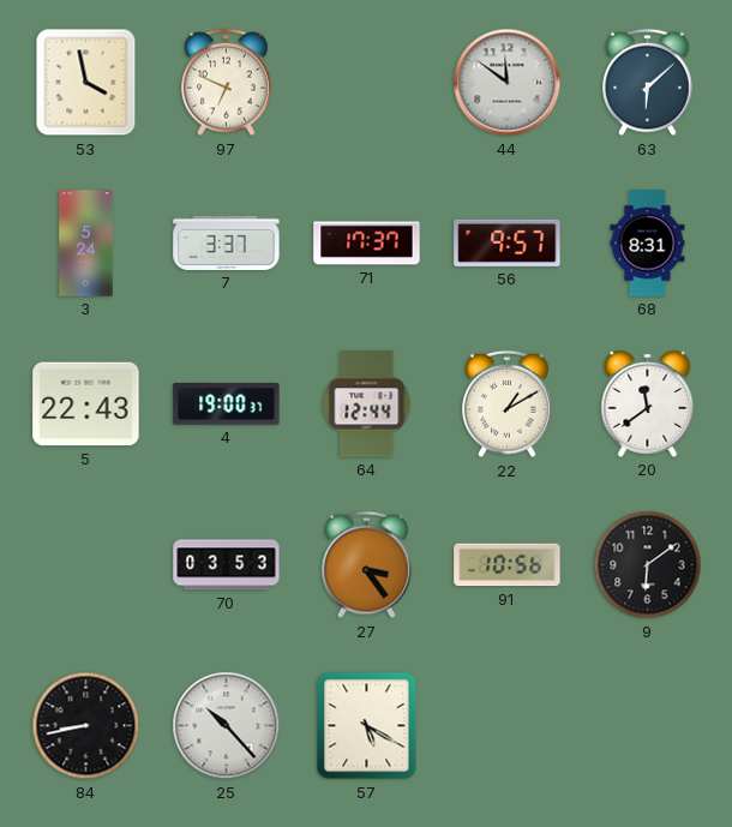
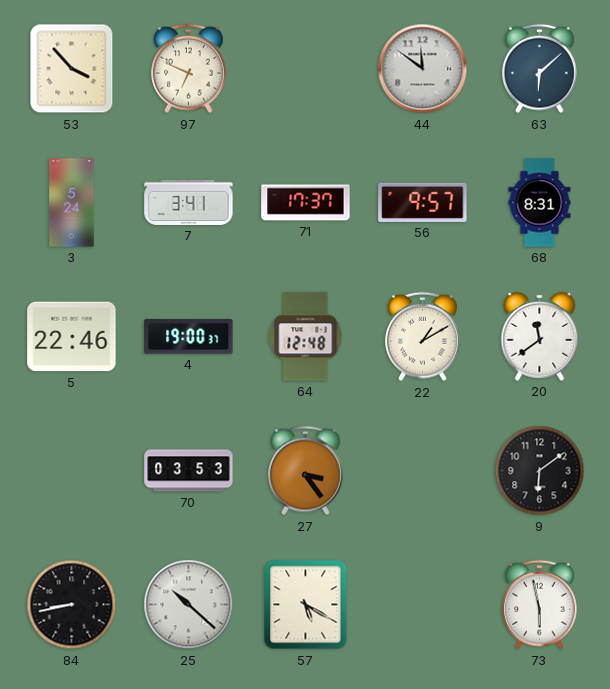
53: 3:58 -> 3:53 (72, 69)
7: 3:37 -> 3:41 (189, 202)
5: 22:43 -> 22:46 (72, 337)
64: 12:44 -> 12:48 (306, 337)
91: 10:56 -> none (508, 565)
25: 10:23 -> 10:22 (189, 605)
73: none -> 5:58 (540, 605)
